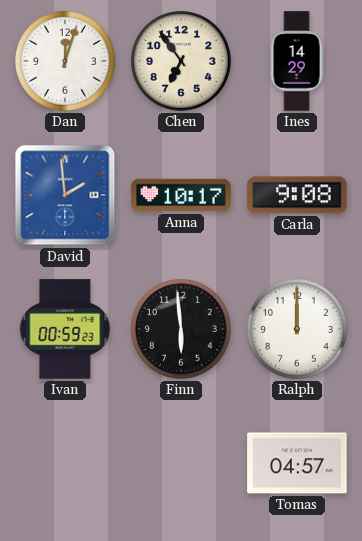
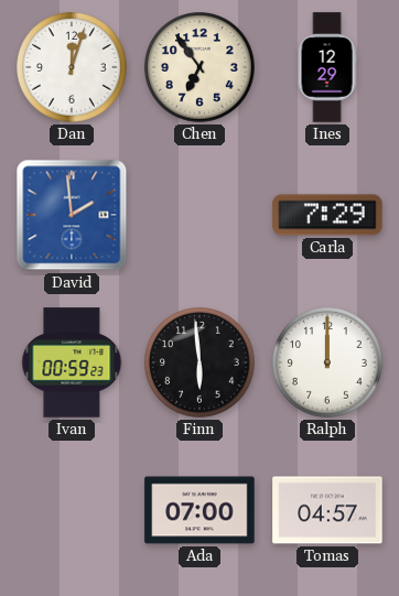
Ines: 14:29 -> 12:29 (327, 67)
Anna: 10:17 -> none (181, 195)
Carla: 9:08 -> 7:29 (327, 215)
Ada: none -> 07:00 (199, 510)
